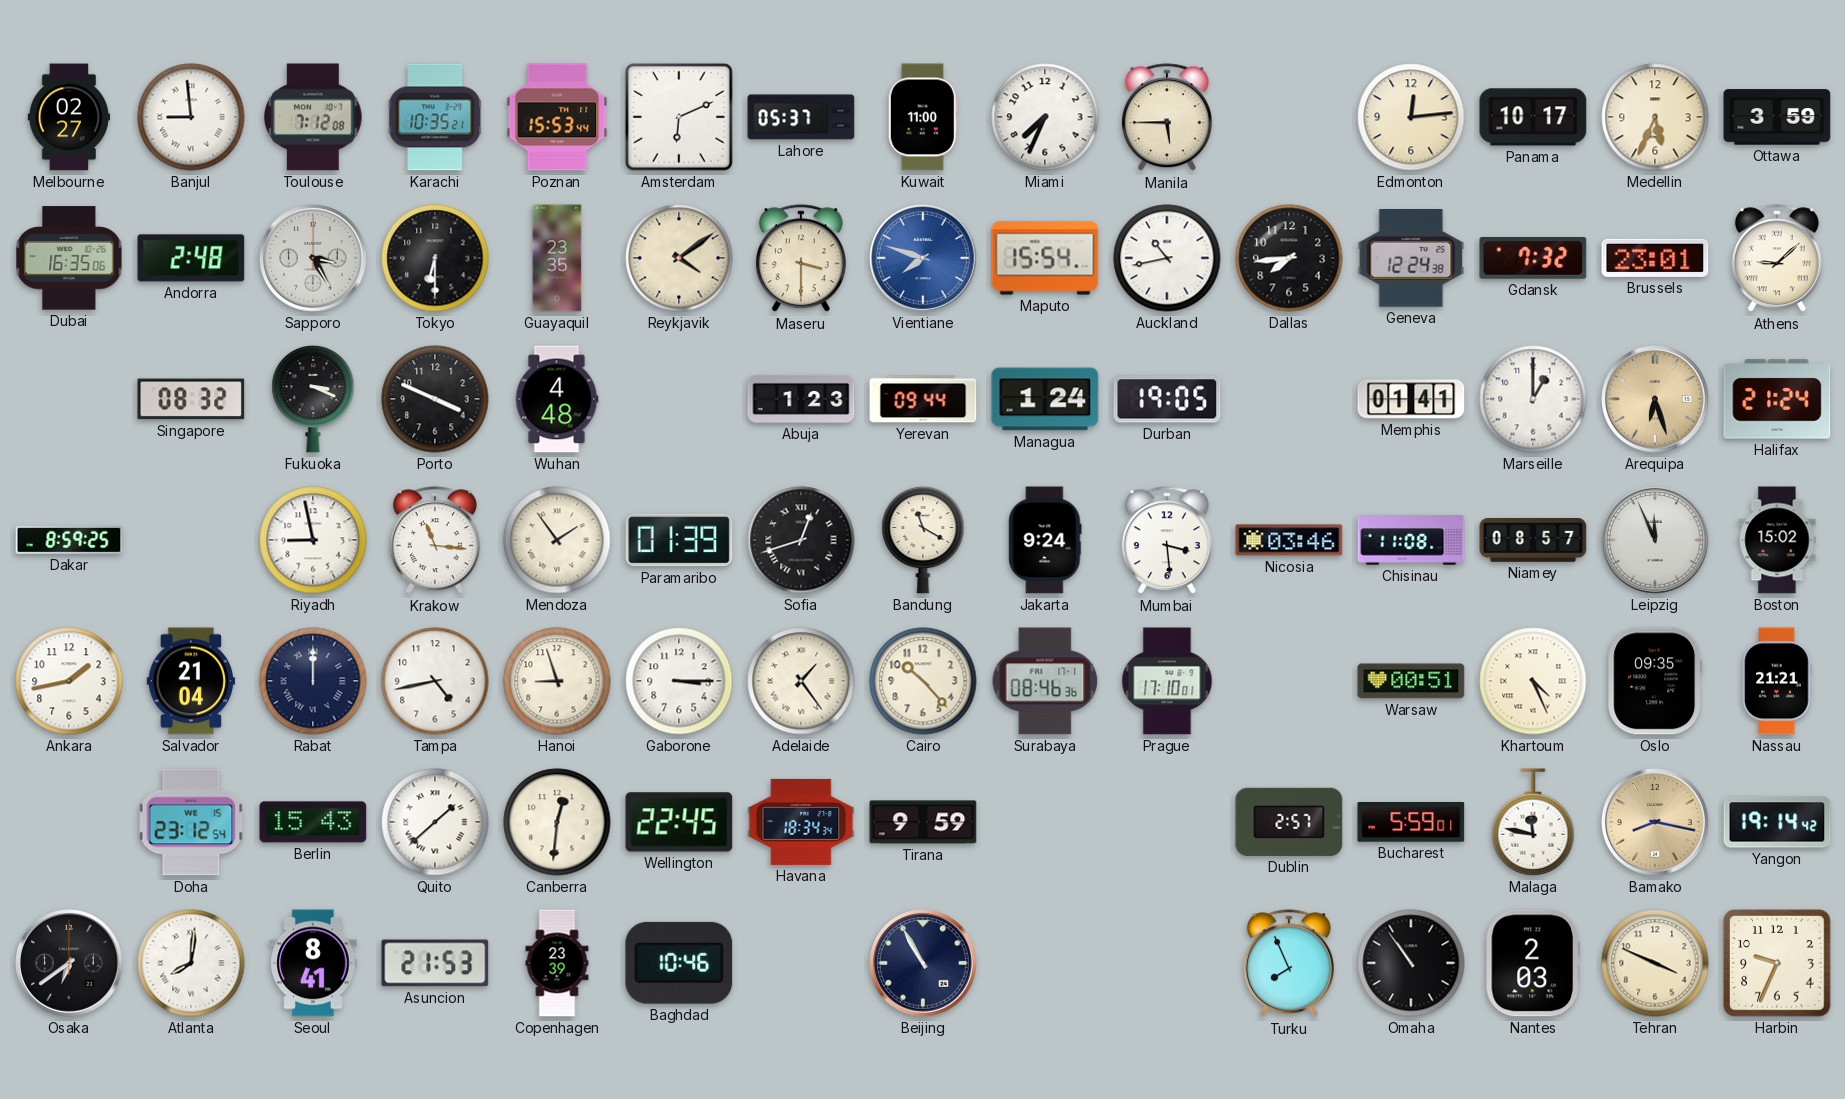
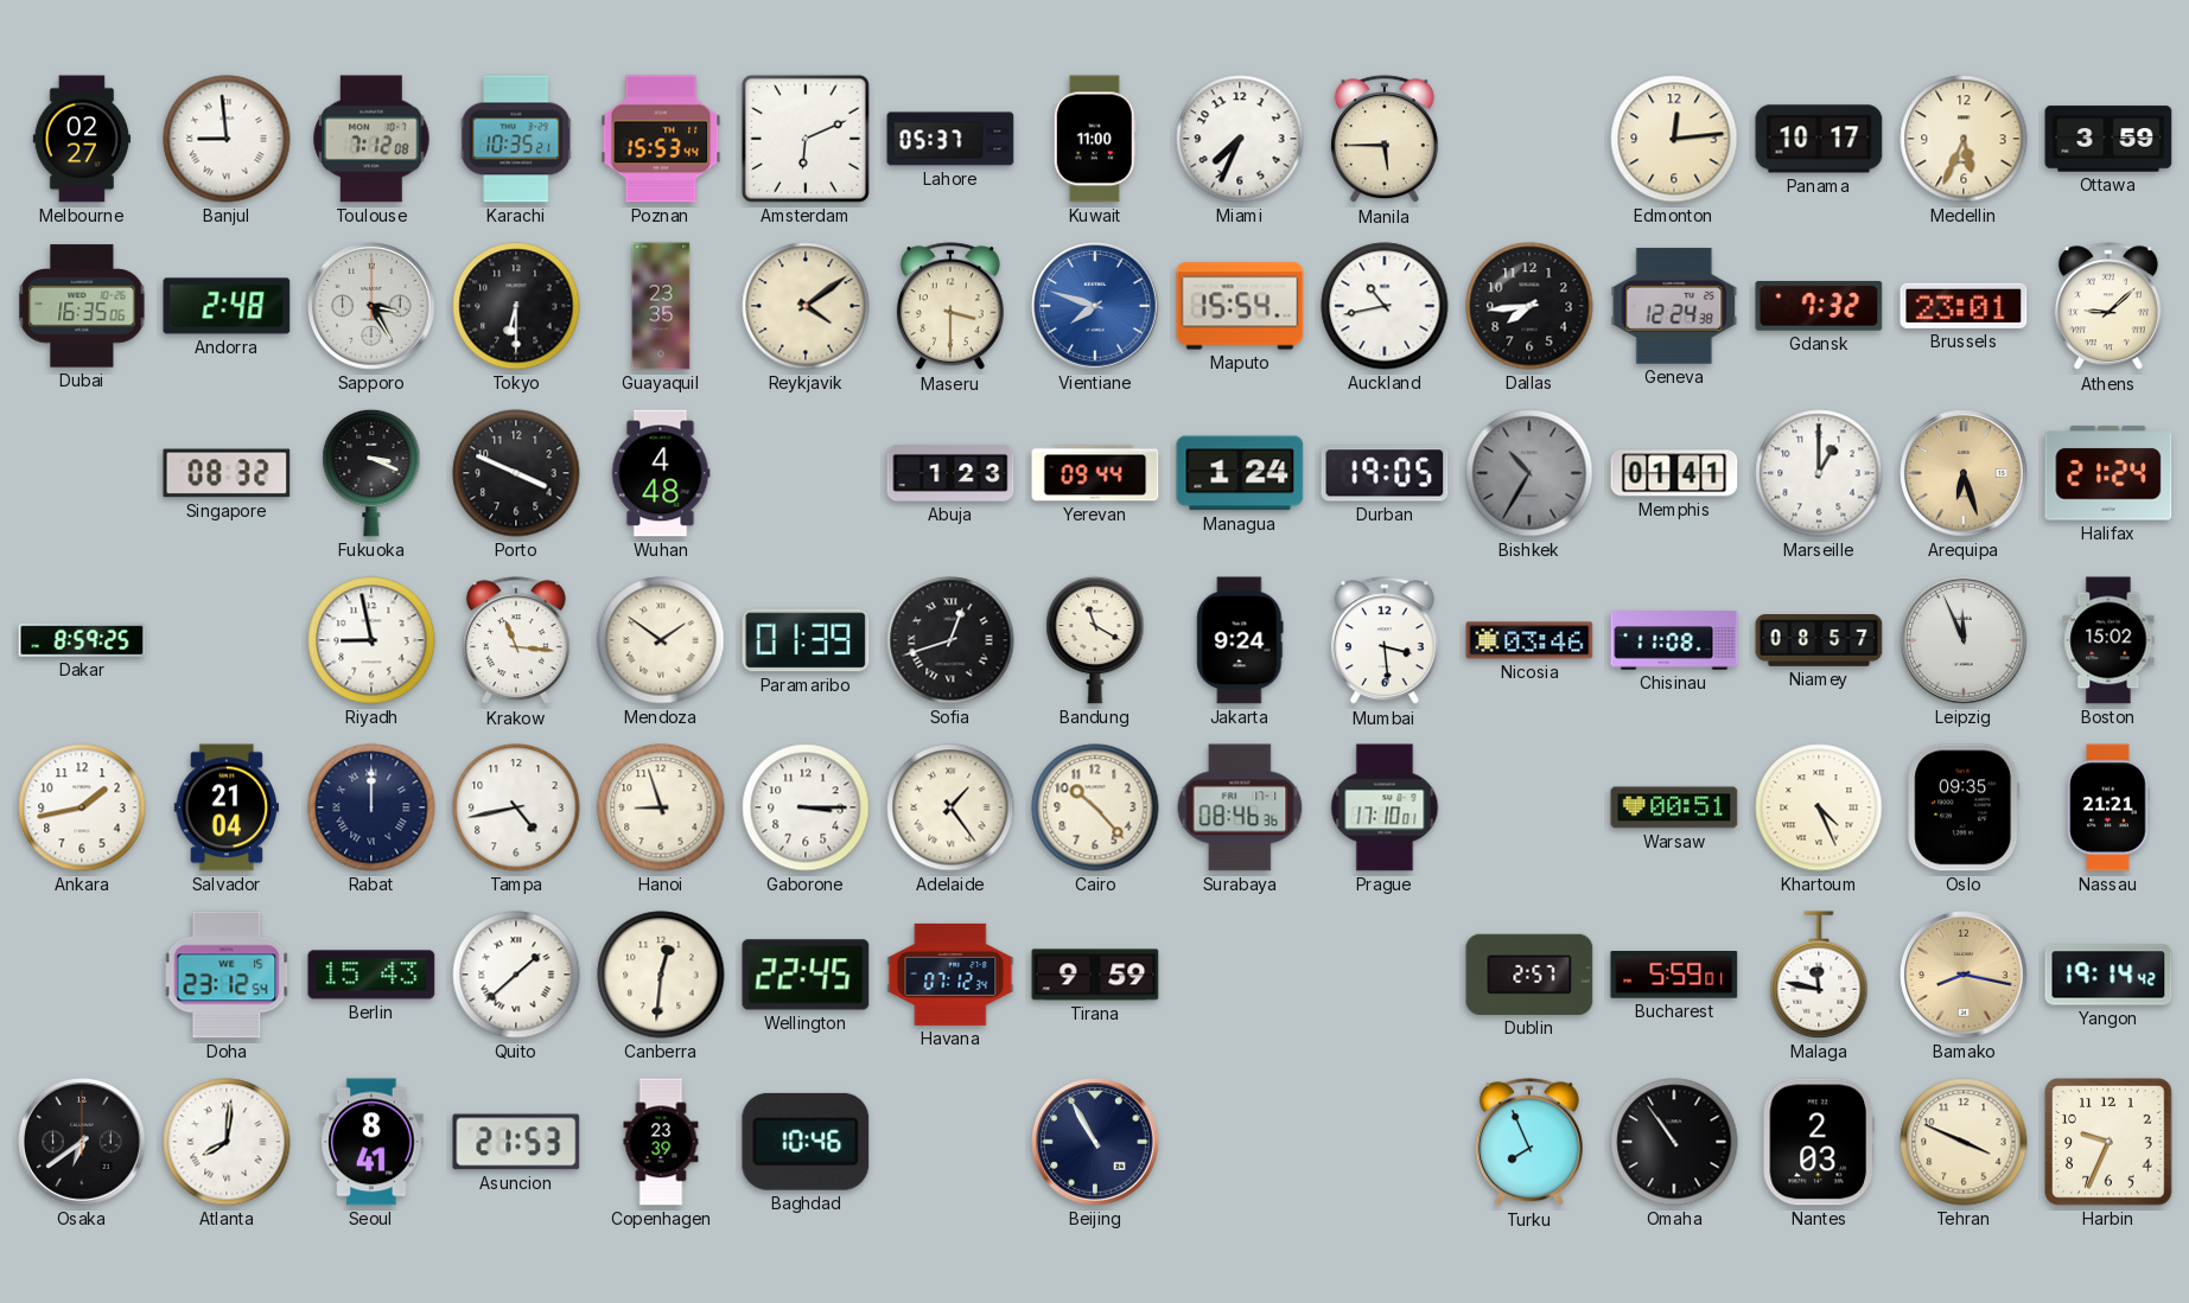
Bishkek: none -> 10:35 (1529, 473)
Mendoza: 1:54 -> 1:51 (661, 640)
Havana: 18:34 -> 07:12 (950, 975)
